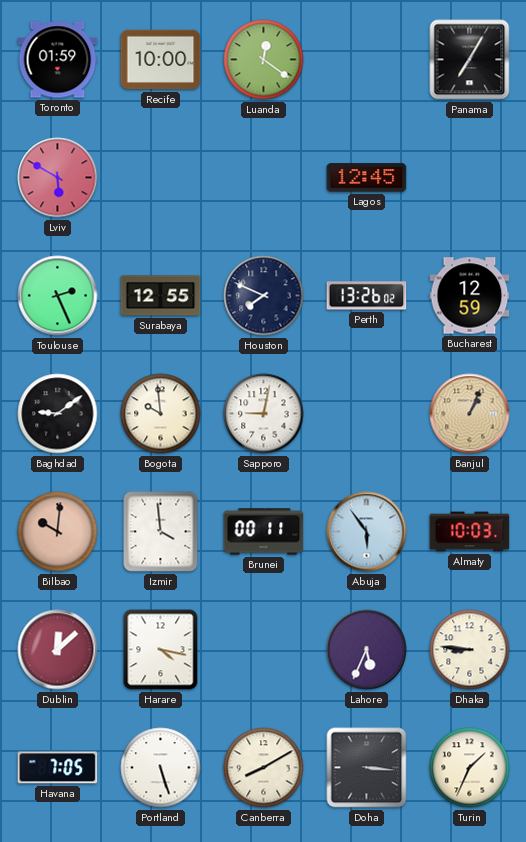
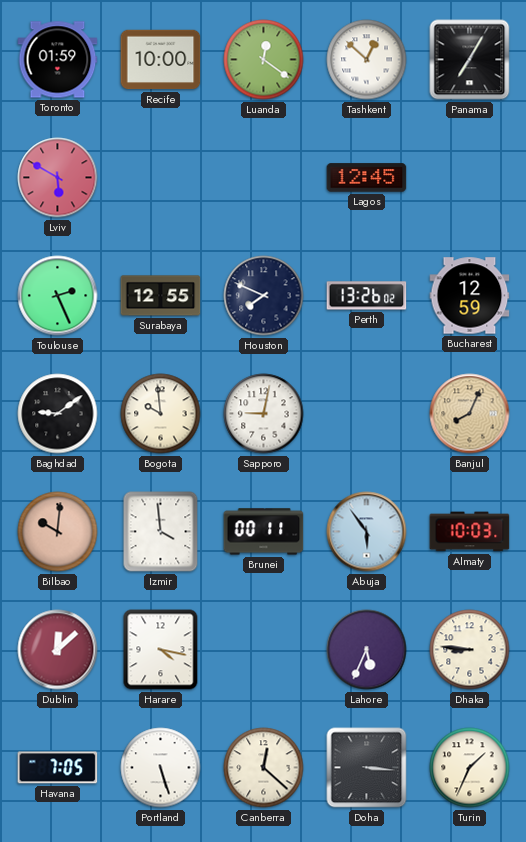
Tashkent: none -> 12:52 (367, 60)
Banjul: 1:04 -> 8:04 (470, 414)
Canberra: 8:10 -> 12:22 (264, 768)
